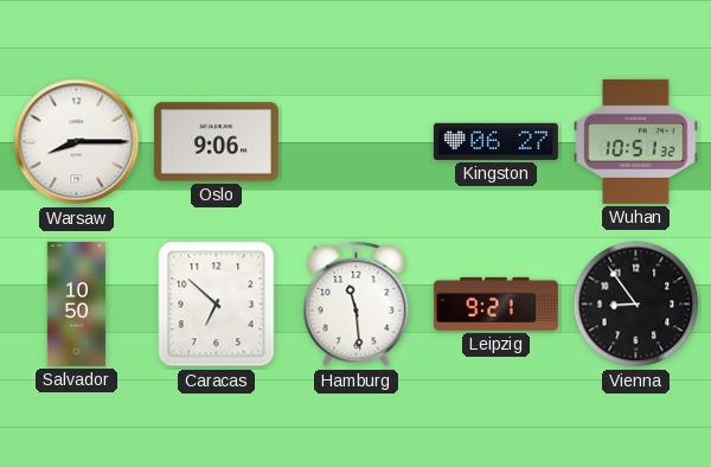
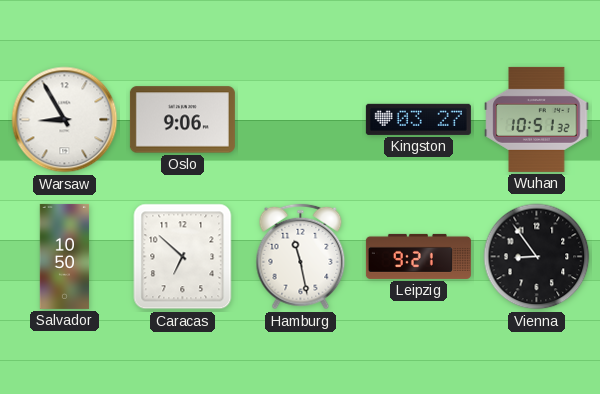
Warsaw: 8:15 -> 8:55 (65, 120)
Kingston: 06:27 -> 03:27 (418, 119)
Hamburg: 11:29 -> 11:28 (301, 257)
